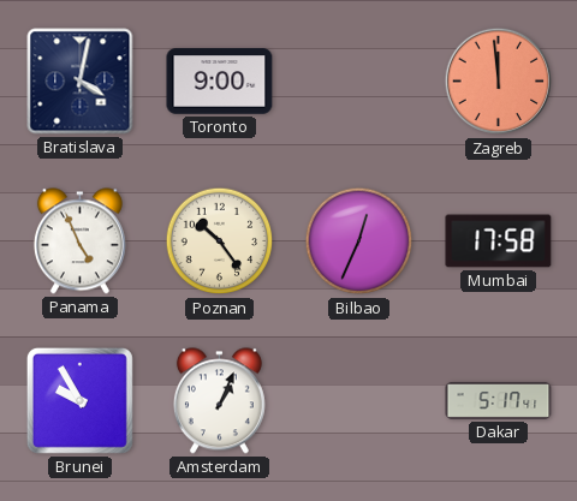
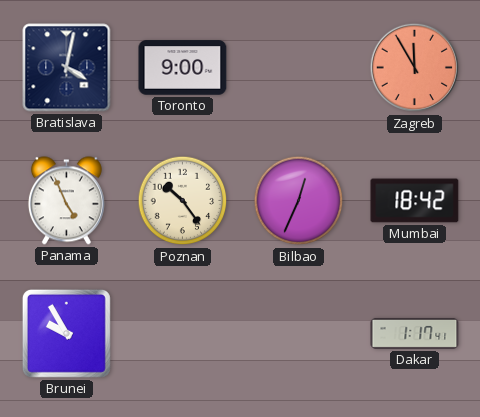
Zagreb: 11:59 -> 11:55 (415, 68)
Mumbai: 17:58 -> 18:42 (415, 201)
Amsterdam: 1:04 -> none (219, 401)
Dakar: 5:17 -> 1:17 (415, 333)
